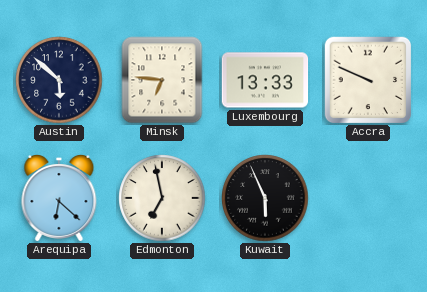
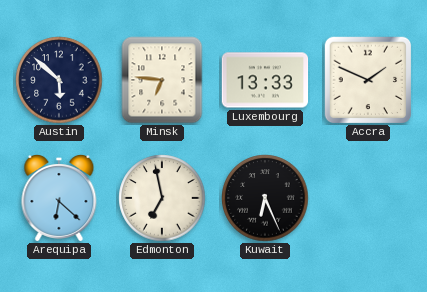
Accra: 9:49 -> 1:49 (368, 80)
Kuwait: 5:56 -> 6:26 (265, 198)
